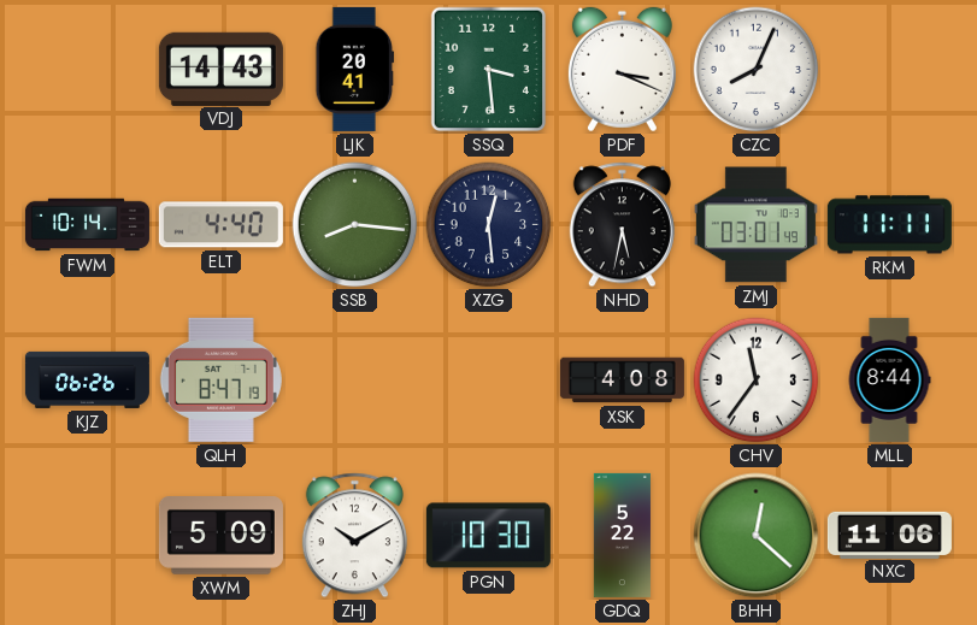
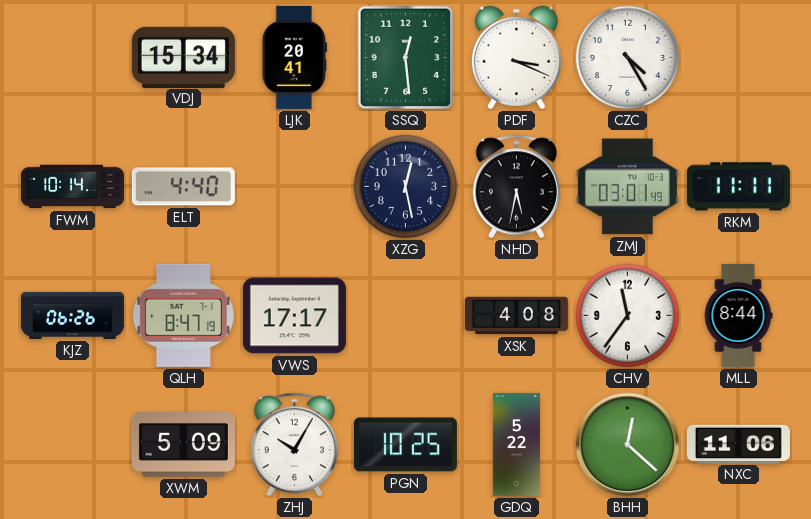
VDJ: 14:43 -> 15:34 (183, 57)
SSQ: 3:29 -> 12:29 (406, 58)
CZC: 8:04 -> 4:25 (628, 58)
SSB: 8:16 -> none (355, 225)
XZG: 12:29 -> 12:28 (406, 187)
VWS: none -> 17:17 (294, 316)
ZHJ: 10:10 -> 10:05 (294, 445)
PGN: 10:30 -> 10:25 (405, 445)
